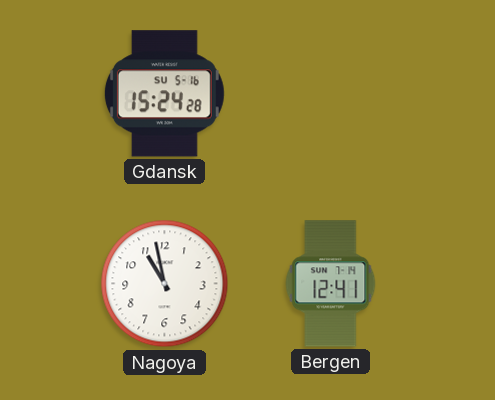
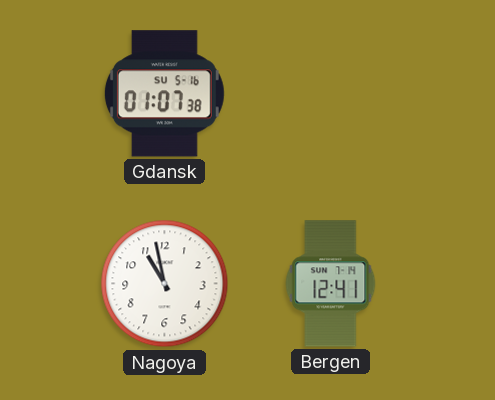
Gdansk: 15:24 -> 01:07 (164, 94)
